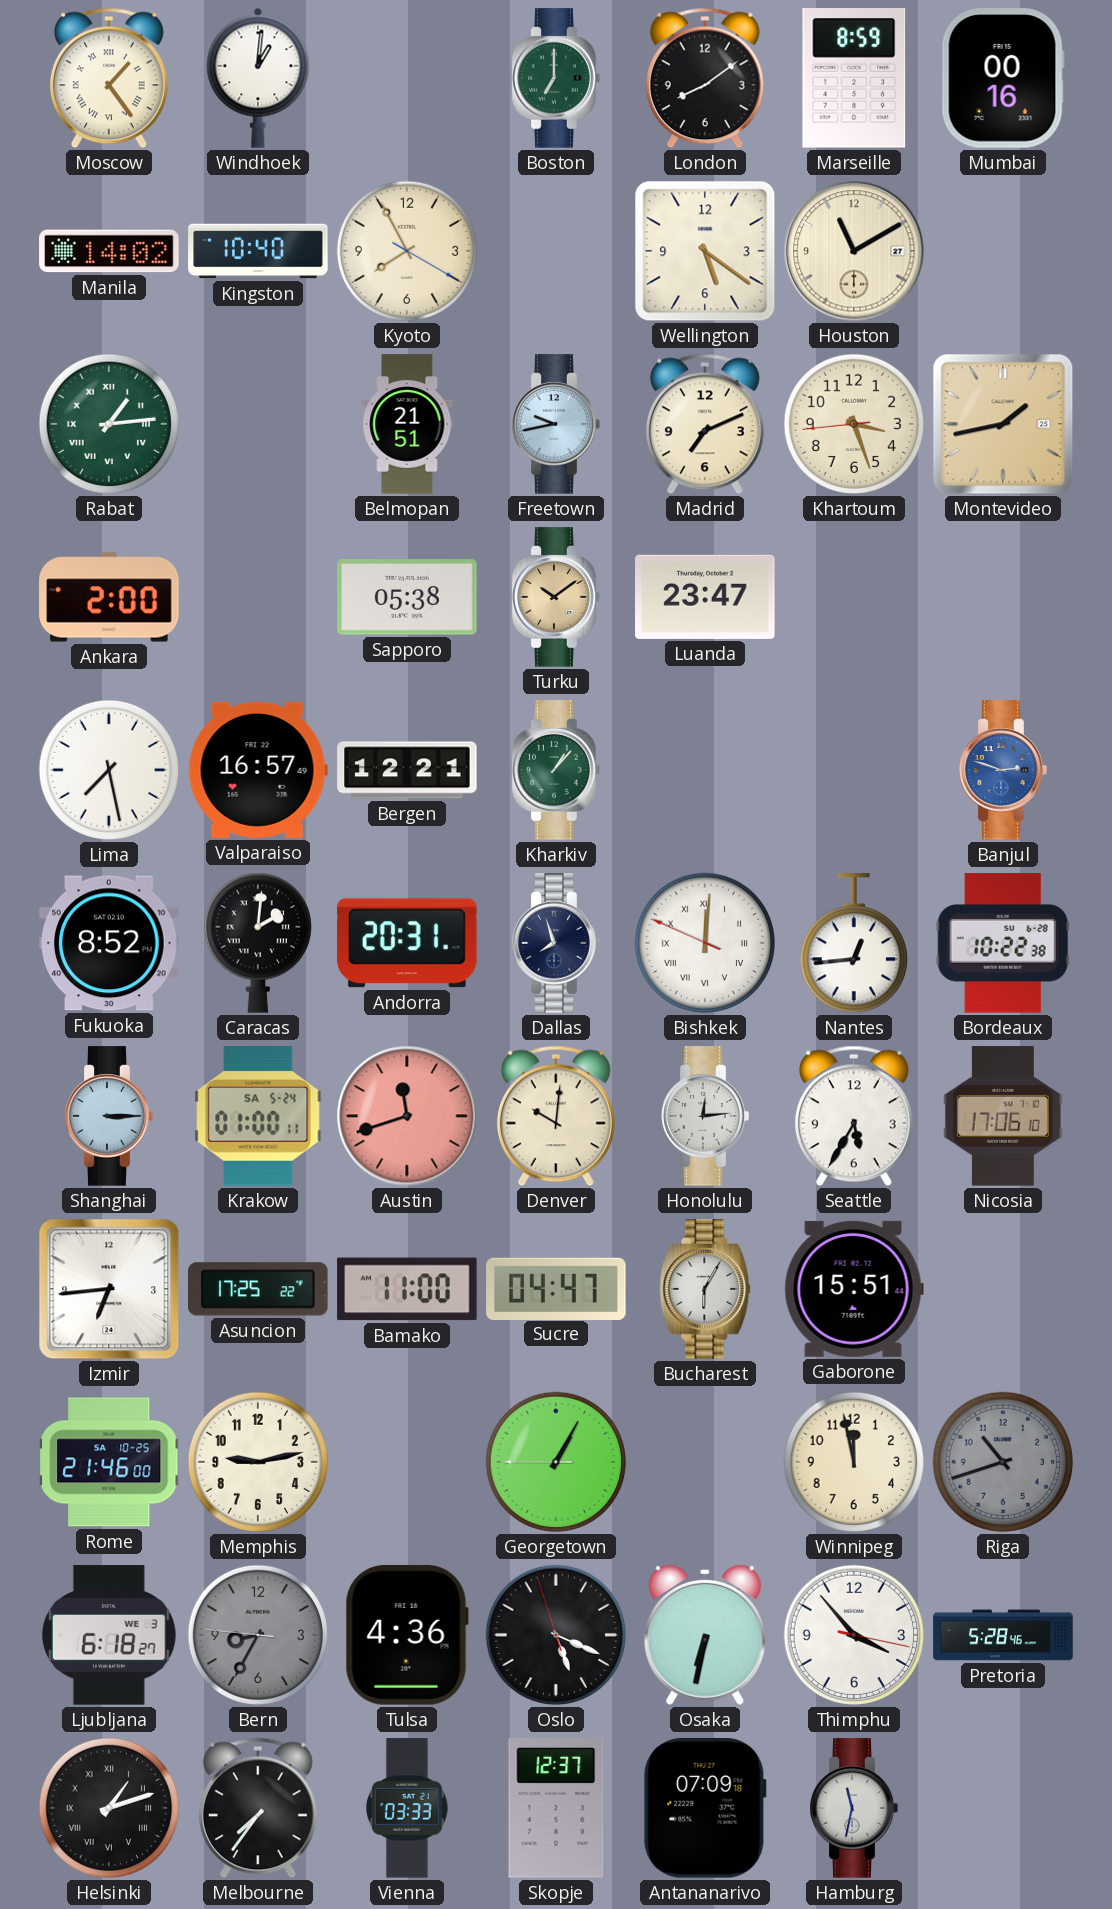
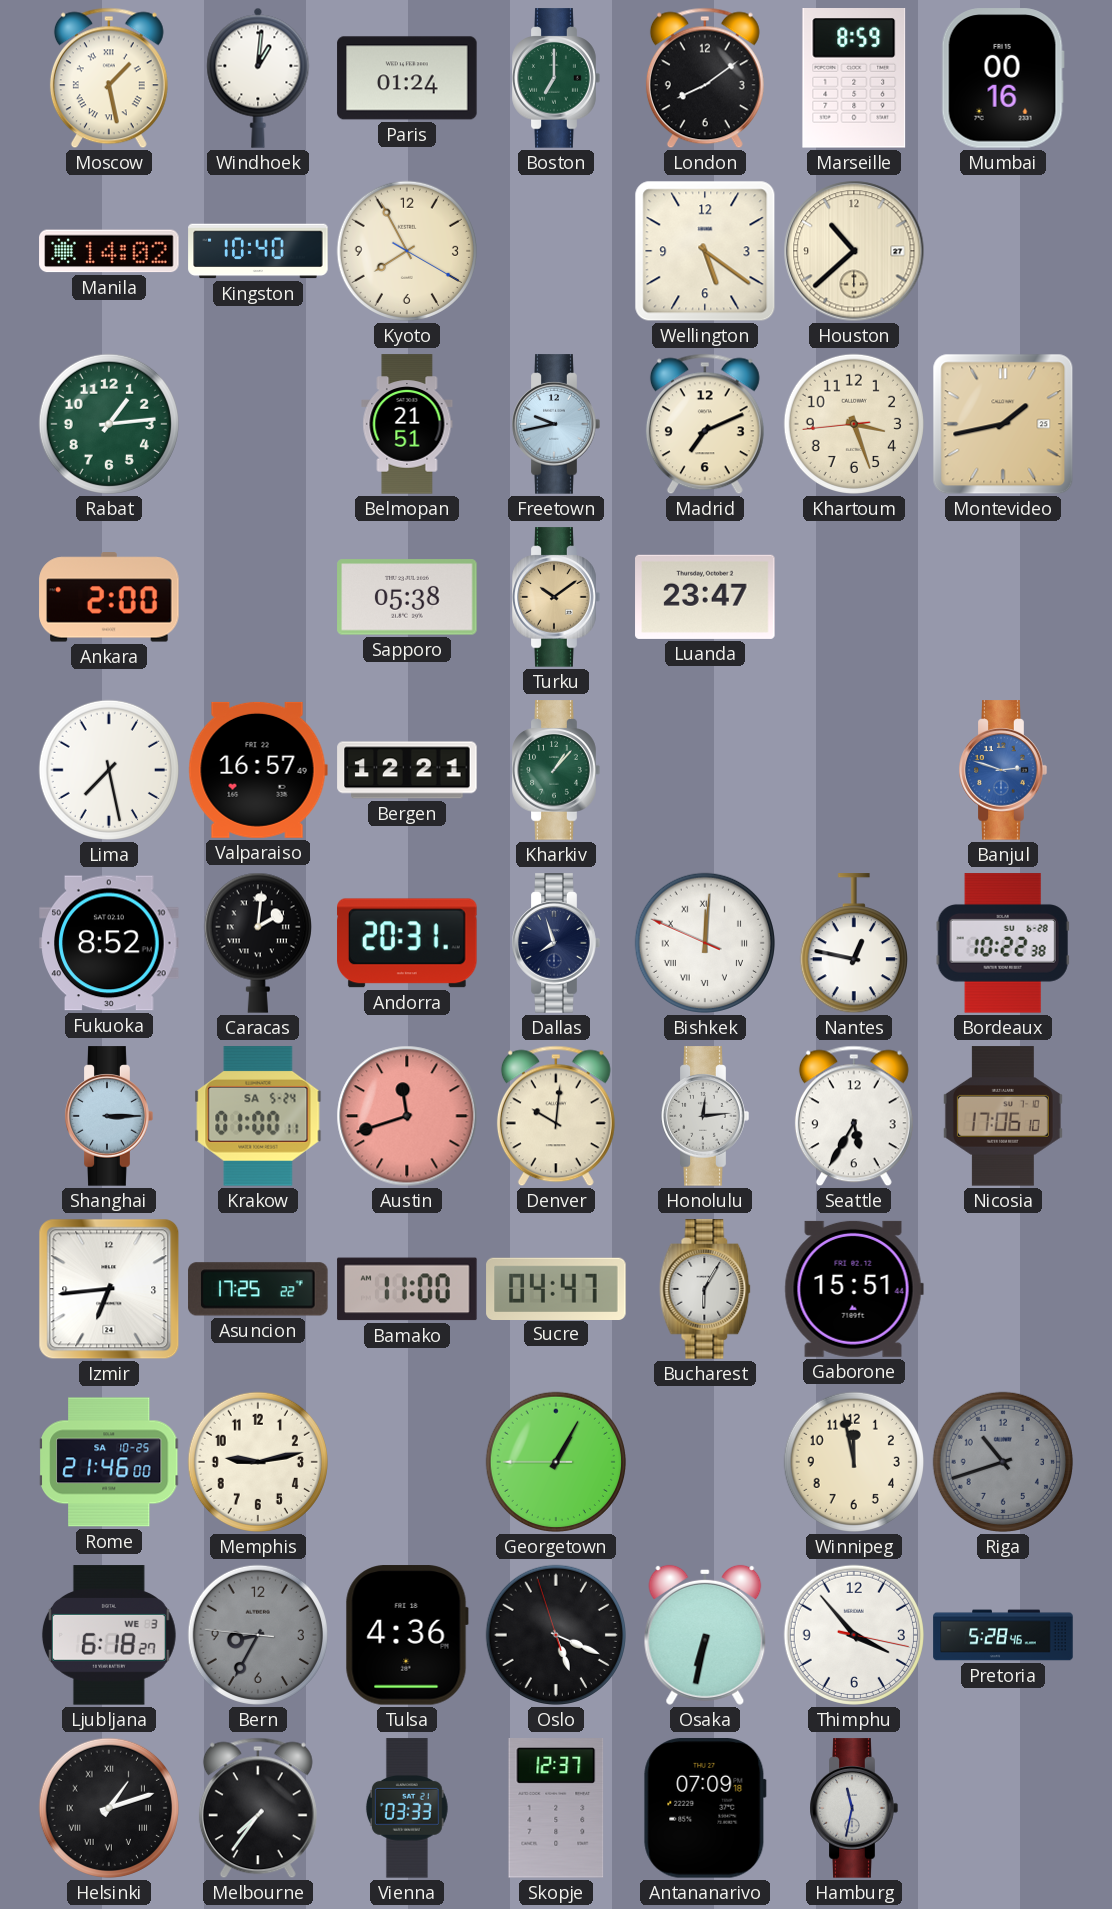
Moscow: 1:24 -> 1:28 (109, 78)
Paris: none -> 01:24 (407, 78)
Houston: 11:10 -> 10:38 (854, 251)
Rabat numerals: Roman -> Arabic (109, 424)
Nantes: 12:44 -> 12:47 (854, 944)
